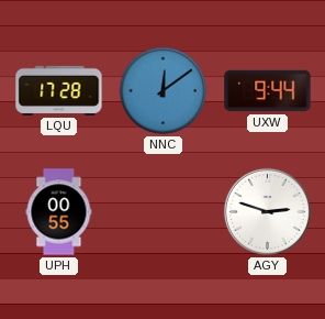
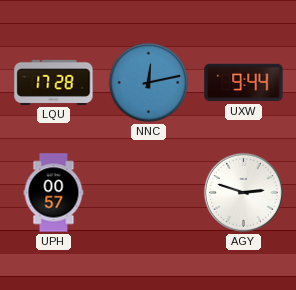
NNC: 12:09 -> 12:13 (149, 83)
UPH: 00:55 -> 00:57 (54, 193)
